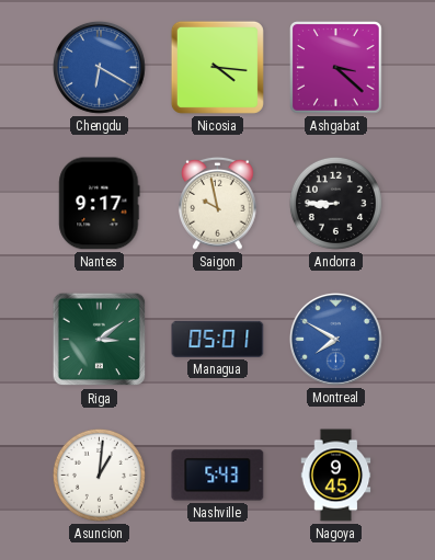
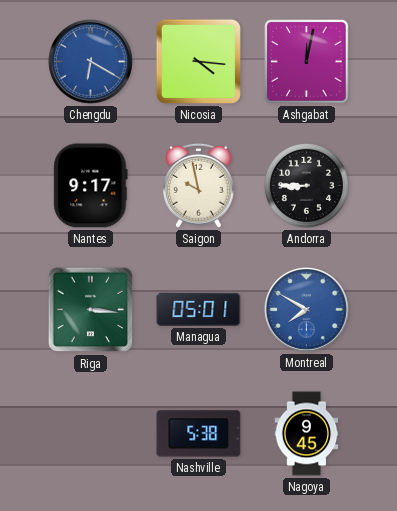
Ashgabat: 3:22 -> 12:02 (307, 62)
Riga: 3:09 -> 3:16 (91, 310)
Asuncion: 1:01 -> none (99, 475)
Nashville: 5:43 -> 5:38 (199, 434)
